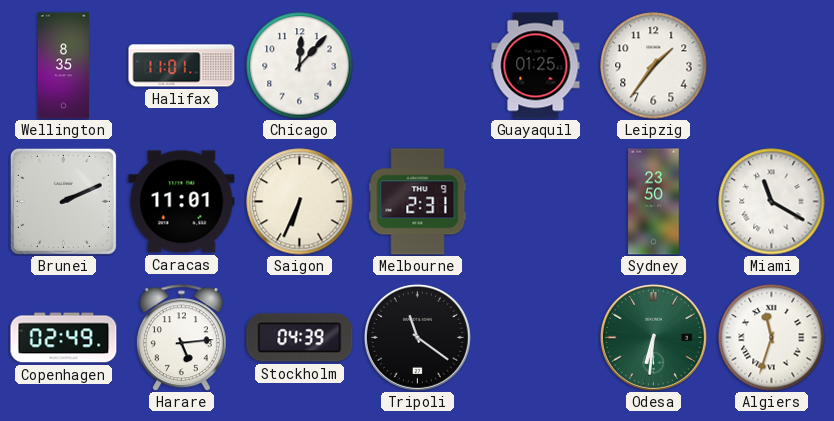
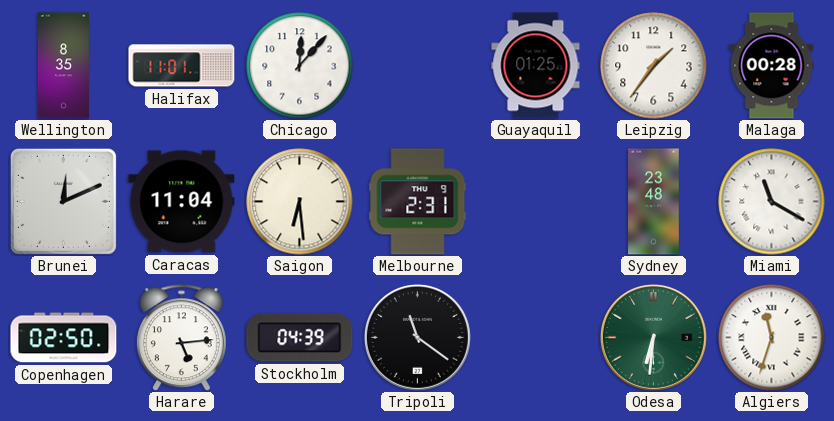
Malaga: none -> 00:28 (772, 66)
Brunei: 2:11 -> 12:11 (63, 201)
Caracas: 11:01 -> 11:04 (182, 202)
Saigon: 6:34 -> 6:29 (300, 202)
Sydney: 23:50 -> 23:48 (654, 202)
Copenhagen: 02:49 -> 02:50 (64, 338)
